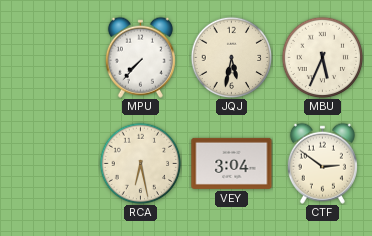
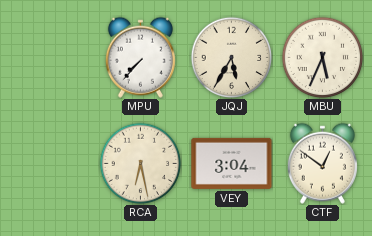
JQJ: 5:32 -> 5:35 (231, 57)
CTF: 2:51 -> 12:51 (322, 163)
